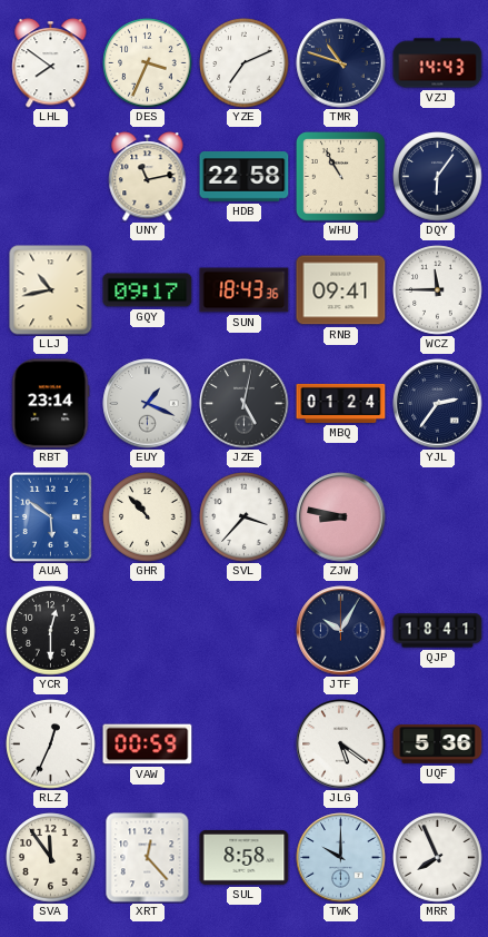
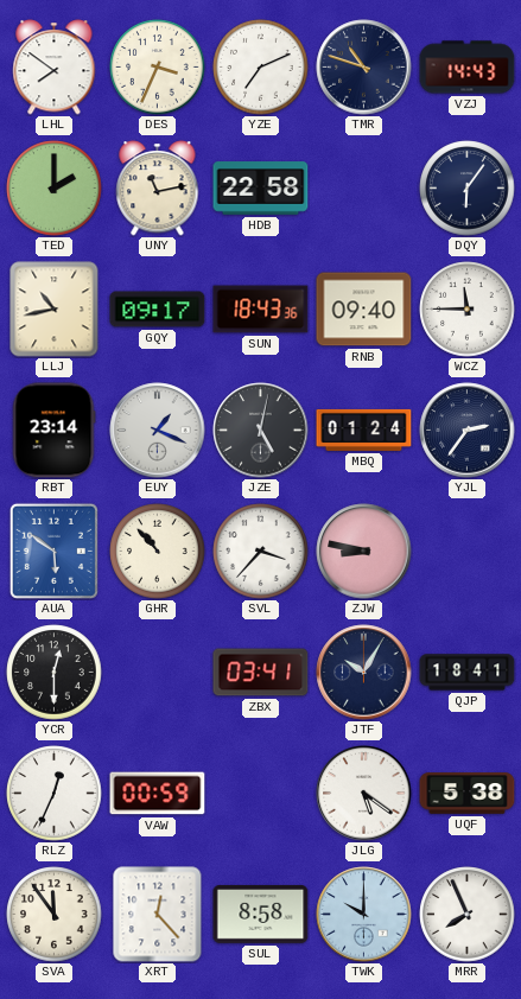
TED: none -> 2:00 (55, 189)
WHU: 10:55 -> none (341, 177)
RNB: 09:41 -> 09:40 (364, 310)
ZBX: none -> 03:41 (261, 673)
UQF: 5:36 -> 5:38 (468, 794)
